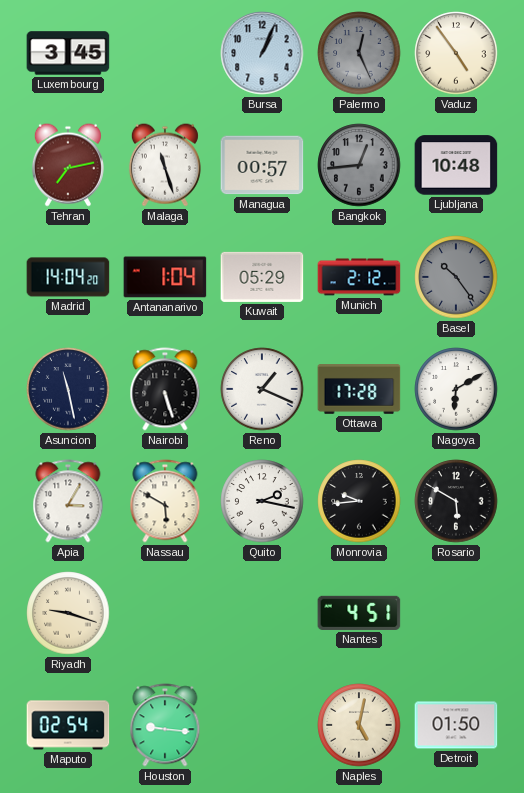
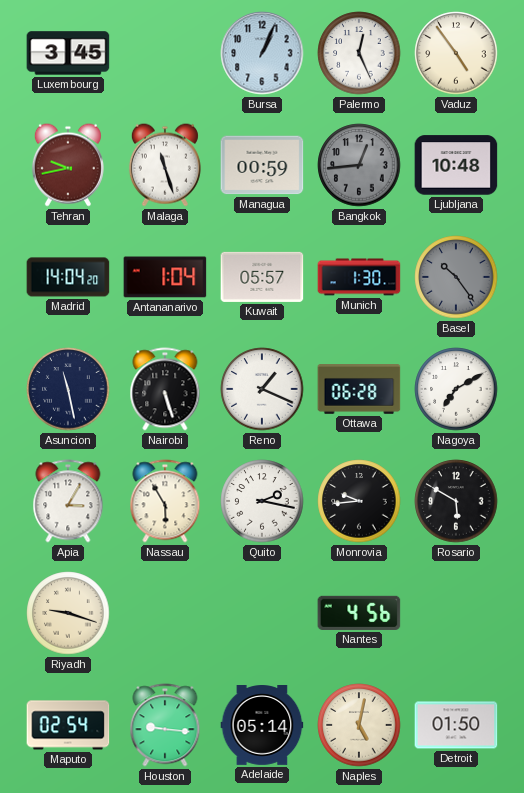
Palermo dial: grey -> white (359, 53)
Tehran: 7:13 -> 9:43 (68, 165)
Managua: 00:57 -> 00:59 (262, 165)
Kuwait: 05:29 -> 05:57 (262, 277)
Munich: 2:12 -> 1:30 (359, 277)
Ottawa: 17:28 -> 06:28 (359, 389)
Nagoya: 6:10 -> 7:10 (456, 389)
Nassau: 5:50 -> 5:55 (165, 501)
Nantes: 4:51 -> 4:56 (359, 613)
Adelaide: none -> 05:14 (262, 726)
